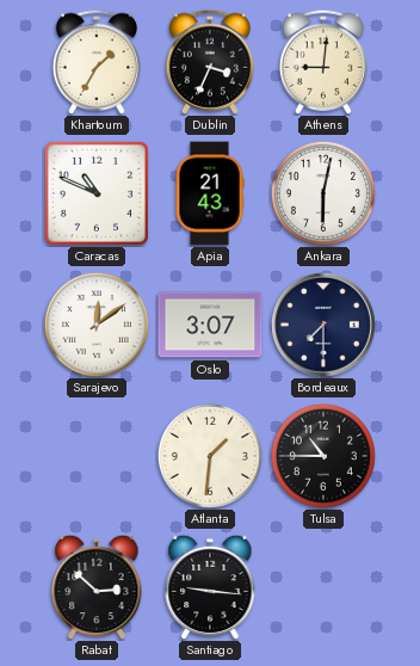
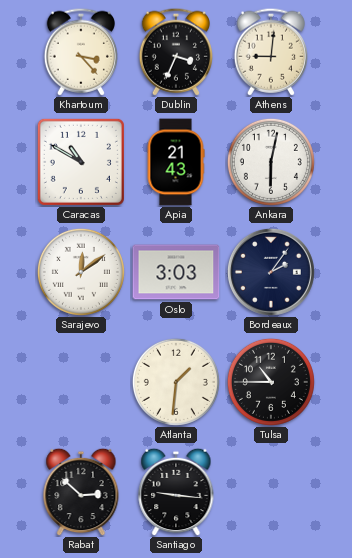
Khartoum: 1:35 -> 3:23 (80, 52)
Caracas: 10:49 -> 10:50 (81, 162)
Oslo: 3:07 -> 3:03 (176, 272)
Bordeaux: 7:30 -> 2:06 (271, 272)
